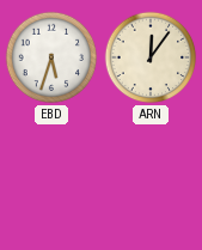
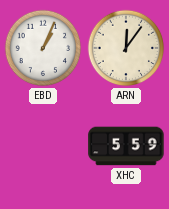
EBD: 5:33 -> 1:04 (43, 48)
XHC: none -> 5:59 (126, 146)
